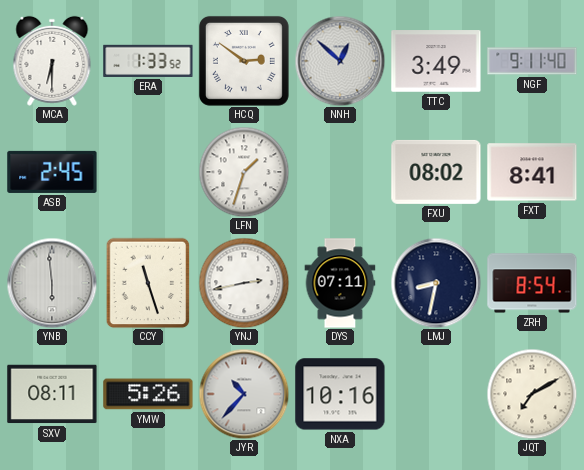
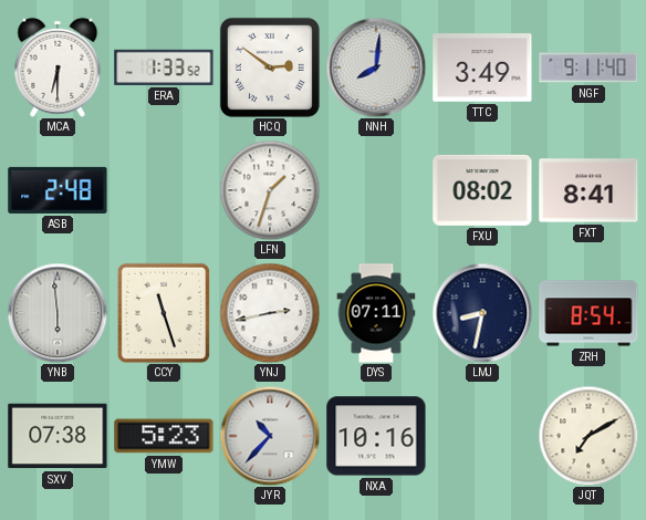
NNH: 12:52 -> 8:01 (376, 67)
ASB: 2:45 -> 2:48 (58, 190)
SXV: 08:11 -> 07:38 (58, 436)
YMW: 5:26 -> 5:23 (164, 436)
